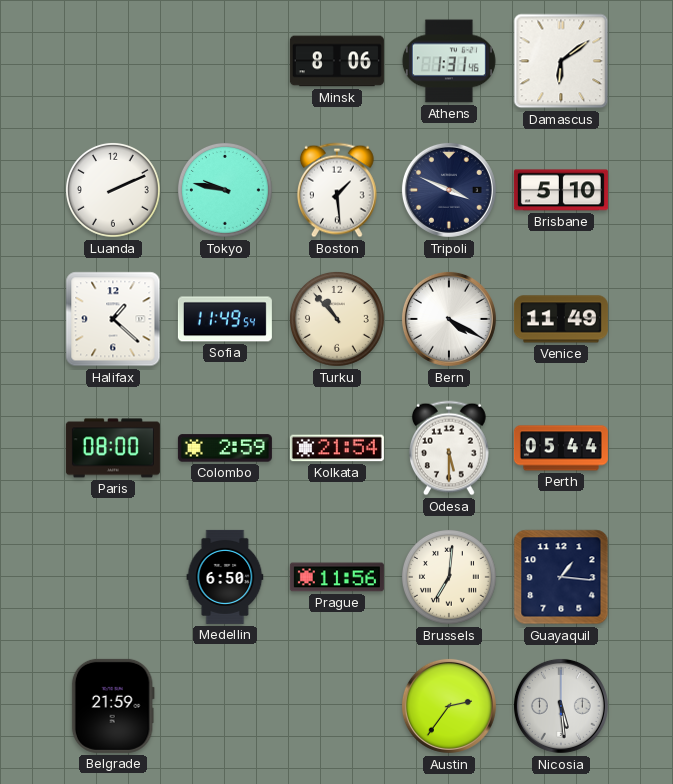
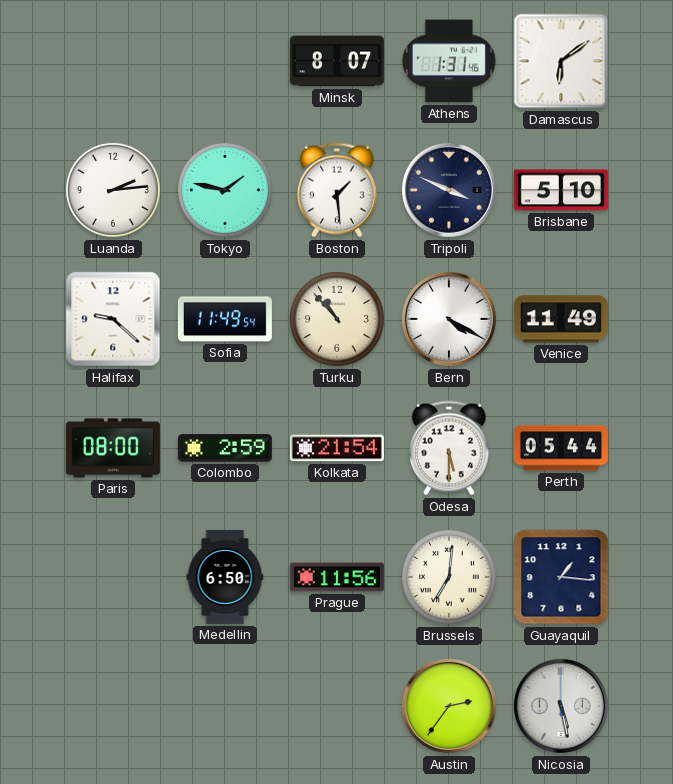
Minsk: 8:06 -> 8:07 (337, 61)
Luanda: 2:11 -> 2:14 (113, 190)
Tokyo: 9:47 -> 1:47 (225, 190)
Halifax: 1:22 -> 9:22 (113, 319)
Belgrade: 21:59 -> none (113, 706)
Nicosia: 5:29 -> 5:28 (561, 706)
